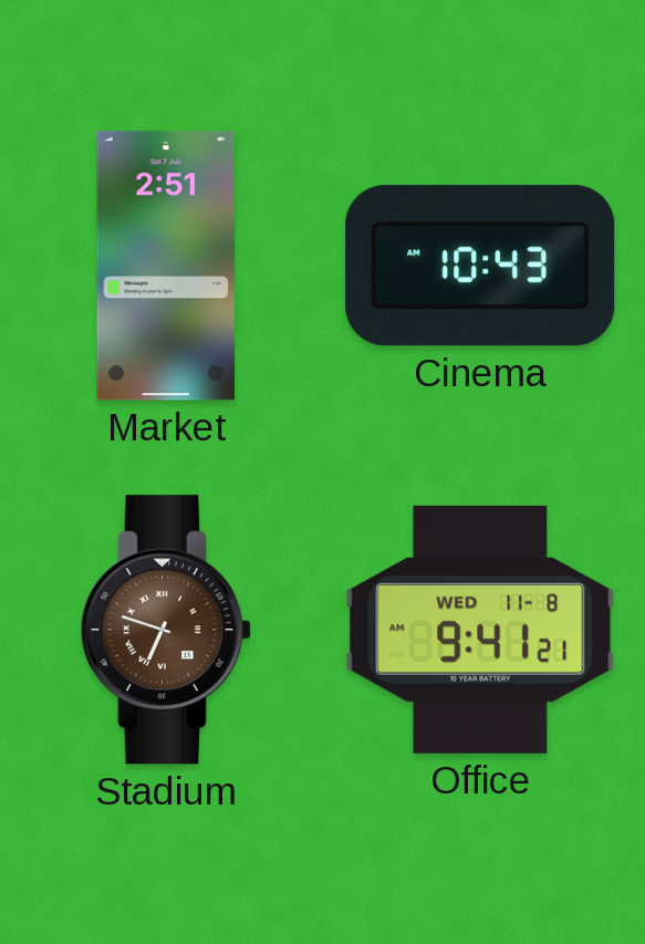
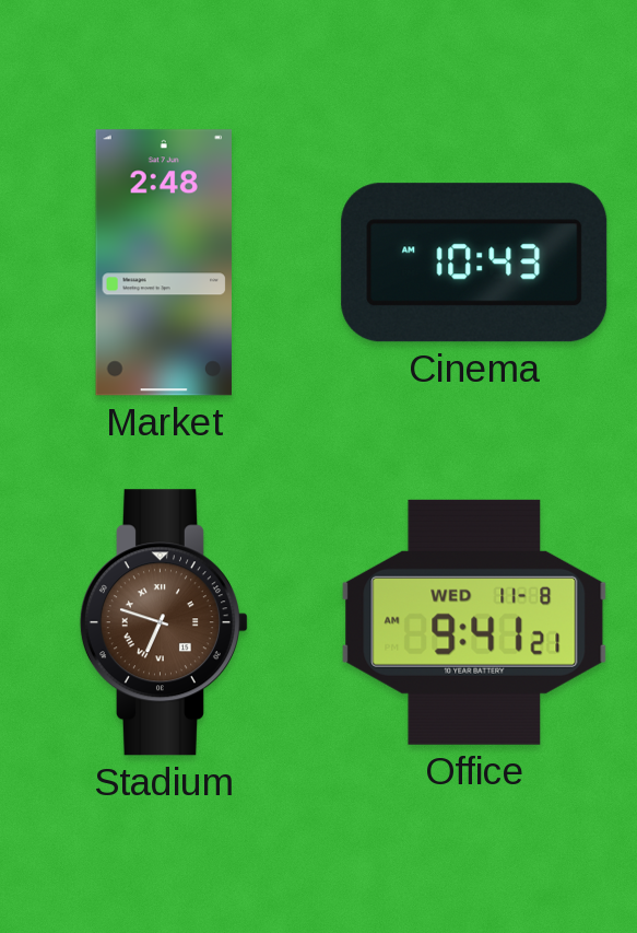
Market: 2:51 -> 2:48 (163, 263)
